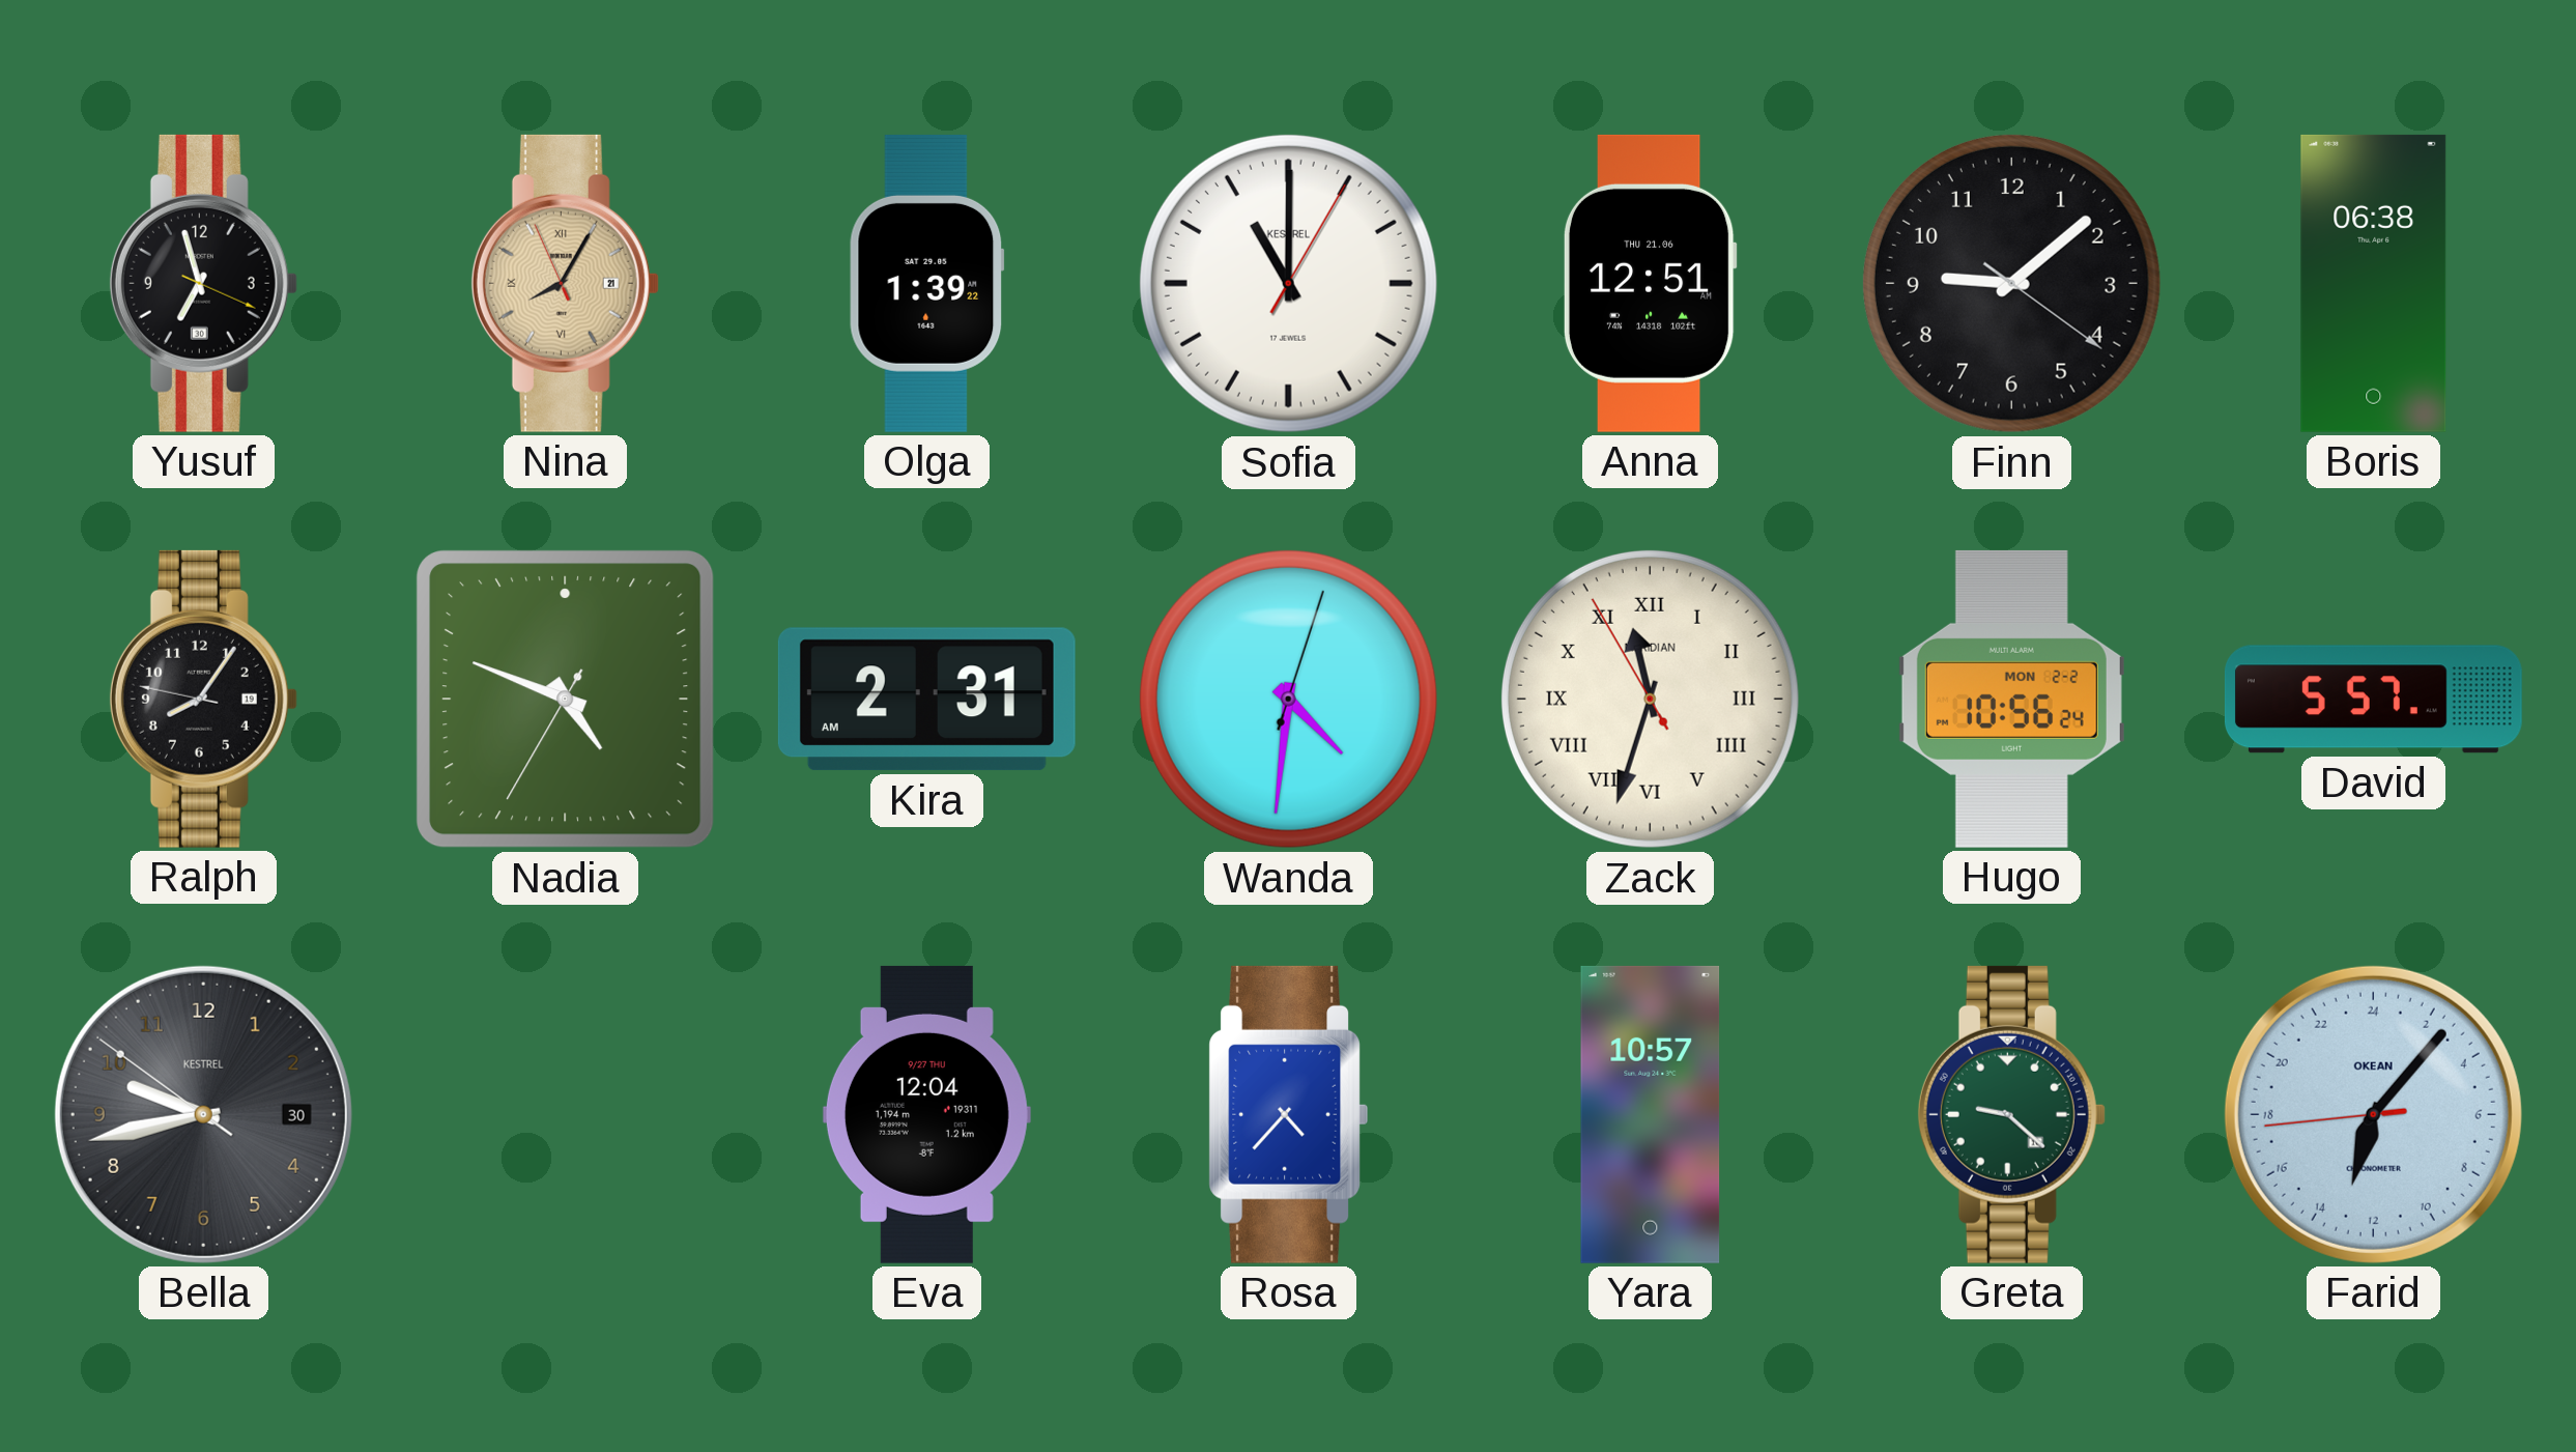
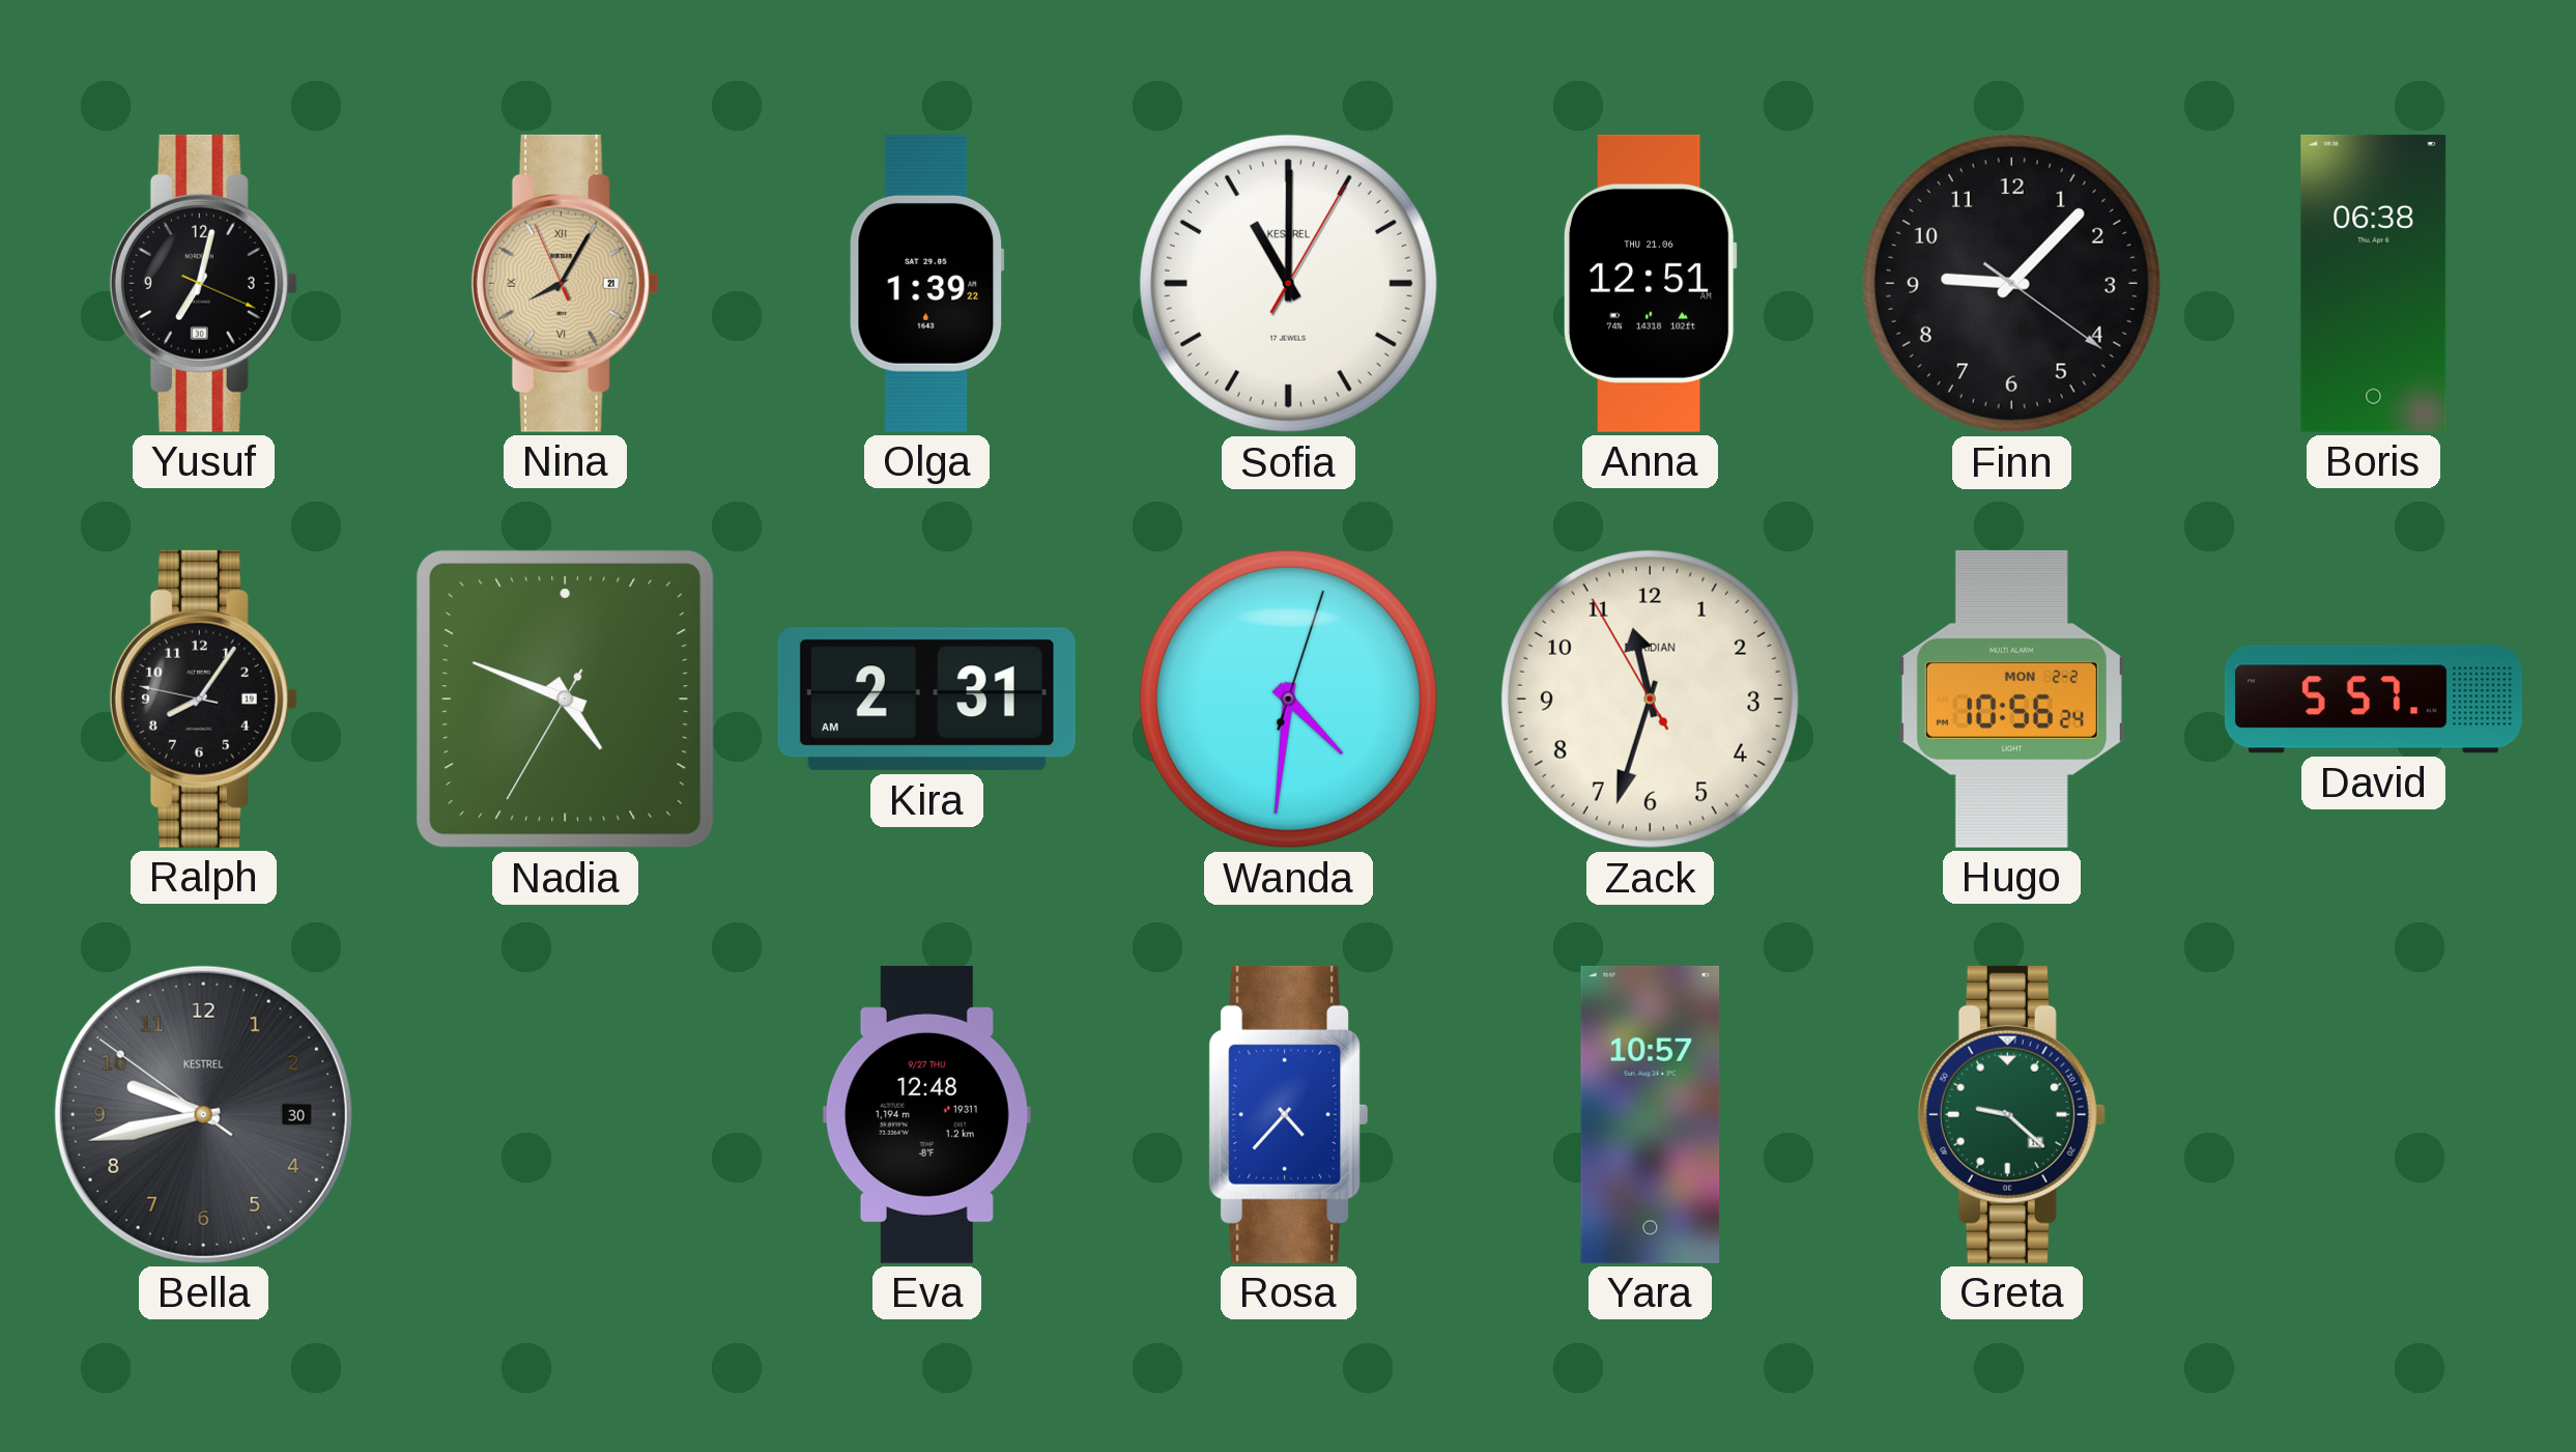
Yusuf: 6:57 -> 7:02 (203, 283)
Finn: 9:08 -> 9:07 (2011, 283)
Zack numerals: Roman -> Arabic (1650, 699)
Eva: 12:04 -> 12:48 (926, 1114)
Farid: 13:06 -> none (2373, 1114)
